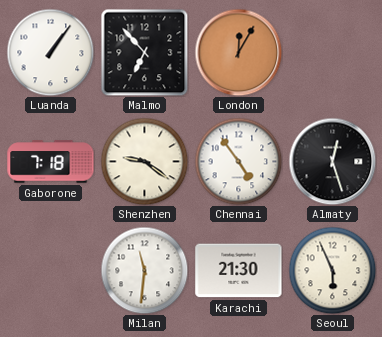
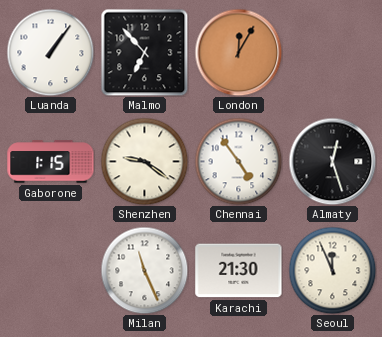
Gaborone: 7:18 -> 1:15 (51, 162)
Milan: 11:31 -> 11:26 (144, 270)
Seoul: 5:56 -> 11:56 (332, 270)
